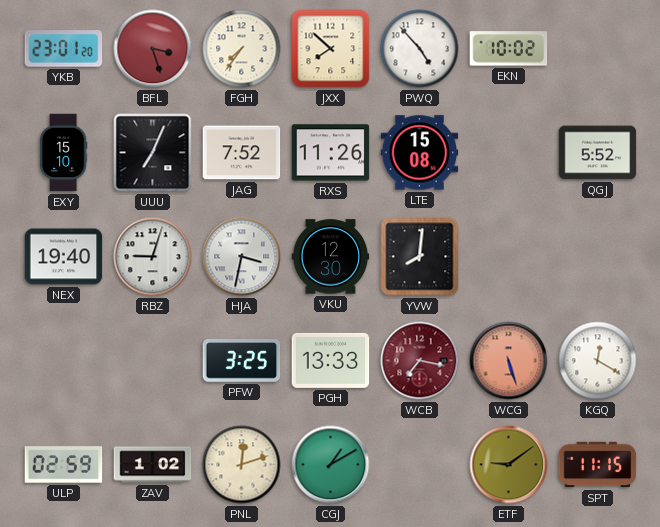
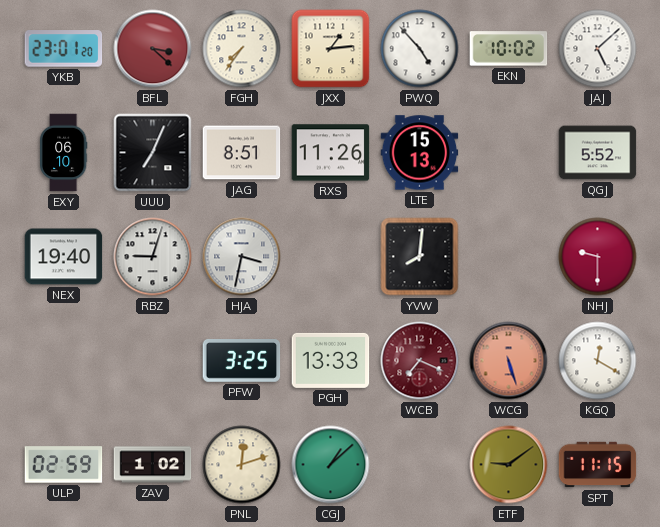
BFL: 3:27 -> 3:22 (153, 49)
JXX: 7:52 -> 1:14 (331, 49)
JAJ: none -> 5:08 (598, 49)
EXY: 15:10 -> 06:10 (63, 153)
JAG: 7:52 -> 8:51 (242, 153)
LTE: 15:08 -> 15:13 (420, 153)
VKU: 12:30 -> none (331, 257)
NHJ: none -> 9:30 (598, 257)
WCB: 7:17 -> 7:19 (420, 361)
CGJ: 1:10 -> 1:08 (331, 465)
